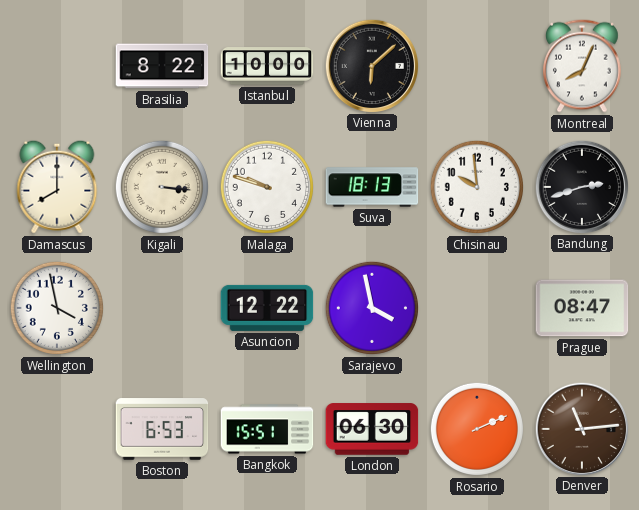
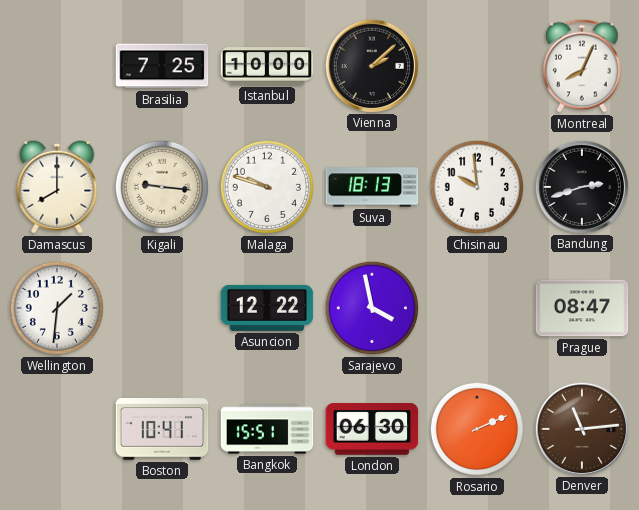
Brasilia: 8:22 -> 7:25 (162, 66)
Vienna: 6:08 -> 2:08 (371, 65)
Kigali: 3:16 -> 9:16 (162, 187)
Wellington: 3:58 -> 1:31 (57, 308)
Boston: 6:53 -> 10:41 (162, 429)
